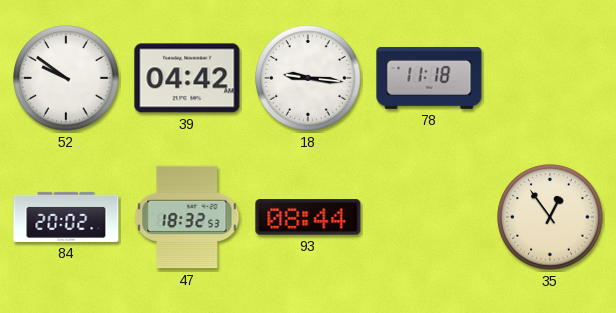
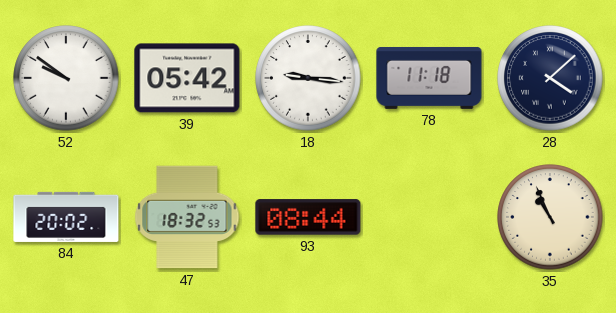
39: 04:42 -> 05:42 (187, 78)
28: none -> 4:08 (550, 78)
35: 12:54 -> 10:56 (550, 217)
